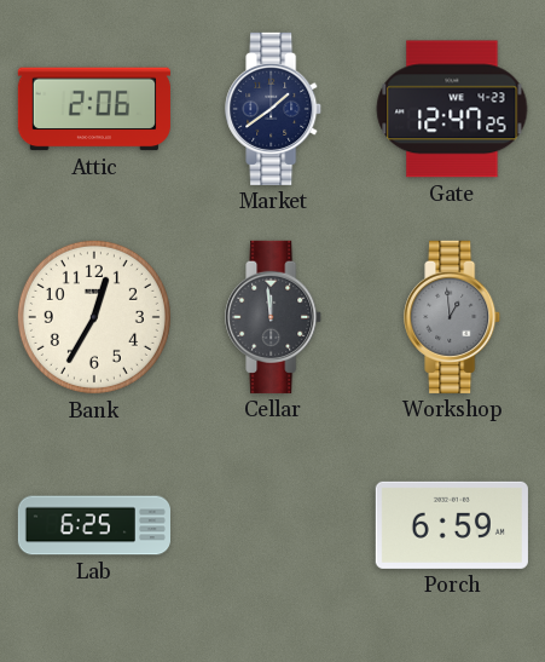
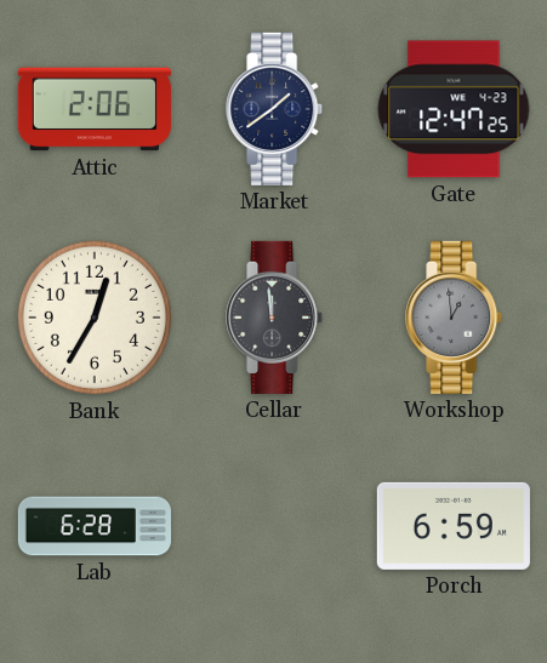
Lab: 6:25 -> 6:28 (93, 526)
